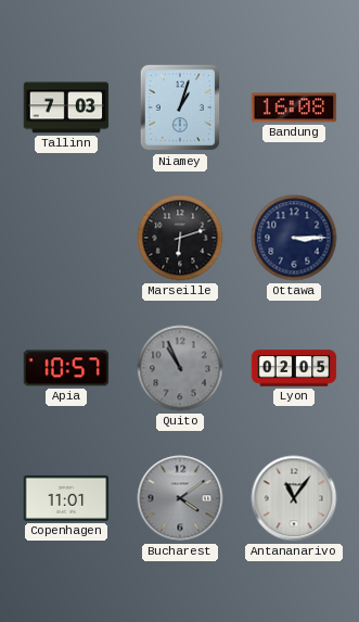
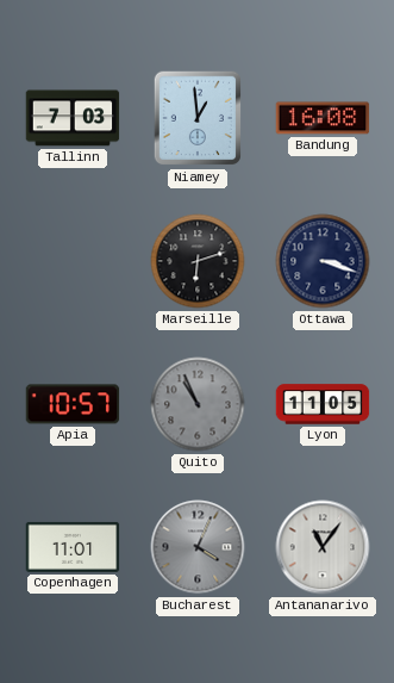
Niamey: 1:03 -> 12:59 (198, 118)
Ottawa: 3:15 -> 3:18 (323, 261)
Lyon: 02:05 -> 11:05 (323, 404)
Bucharest: 4:09 -> 4:04 (198, 547)
